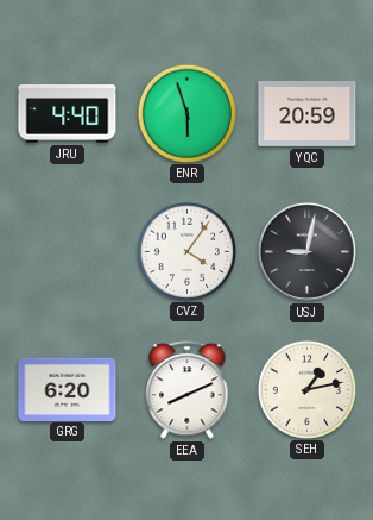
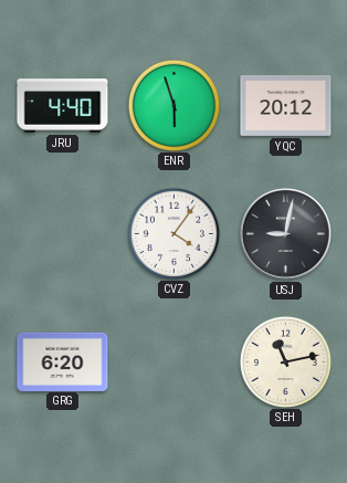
YQC: 20:59 -> 20:12 (286, 105)
EEA: 8:11 -> none (188, 390)
SEH: 1:13 -> 11:13 (285, 361)
